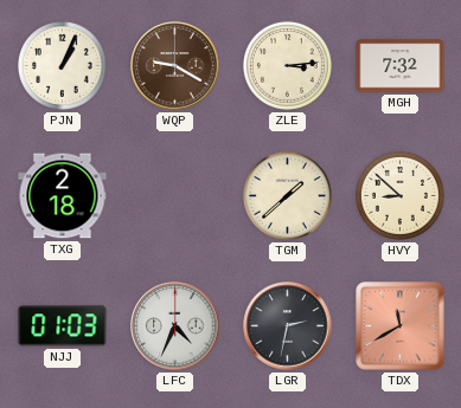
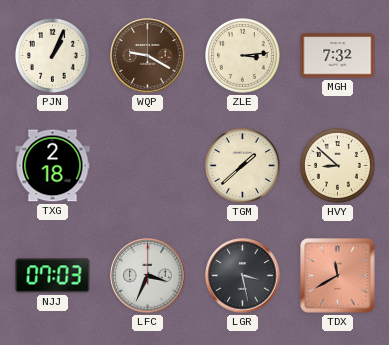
NJJ: 01:03 -> 07:03 (53, 276)
LFC: 4:34 -> 3:34 (148, 276)
LGR: 2:32 -> 3:28 (243, 276)
